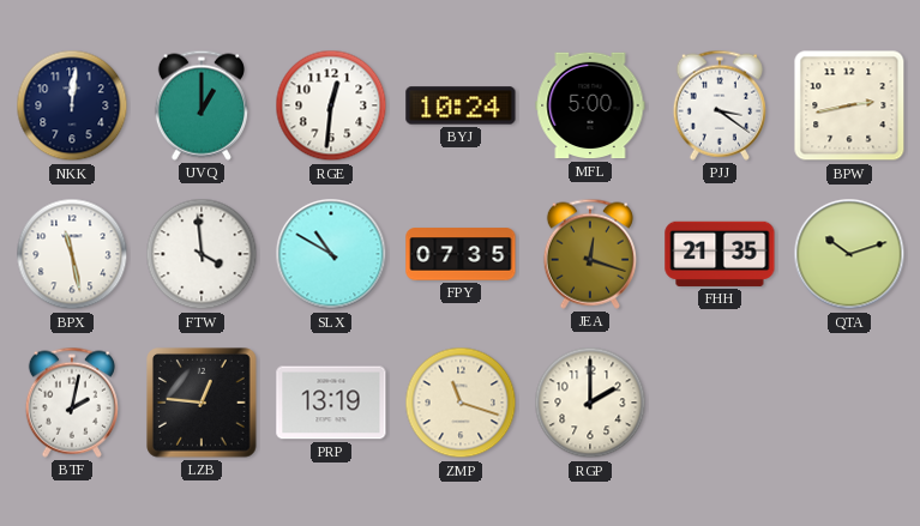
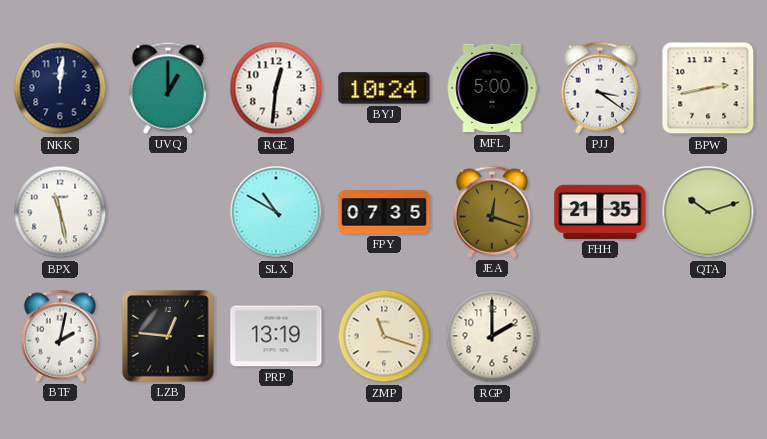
FTW: 3:59 -> none (202, 254)
